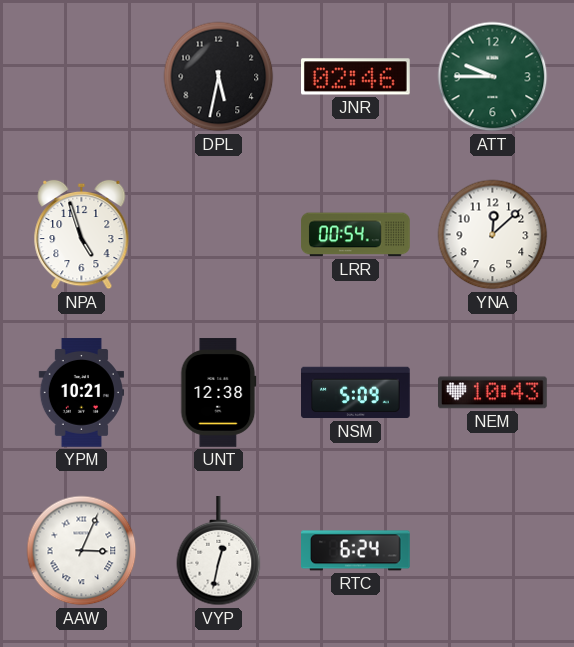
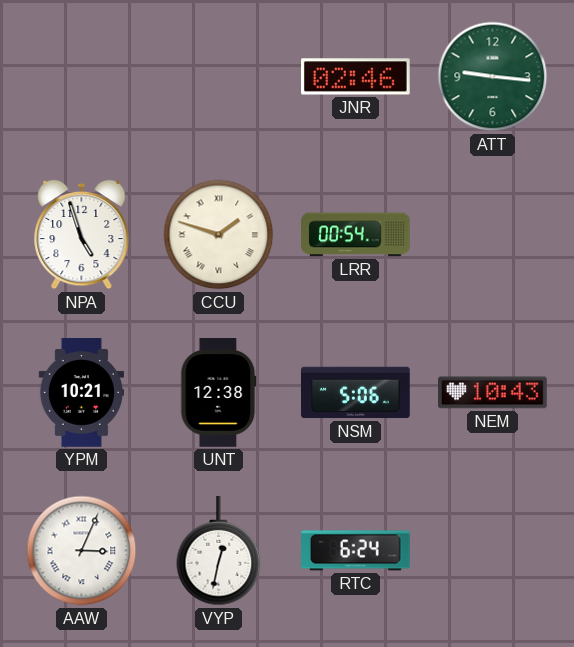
DPL: 5:32 -> none (219, 77)
ATT: 9:45 -> 9:16 (493, 77)
CCU: none -> 1:48 (219, 235)
YNA: 12:08 -> none (493, 235)
NSM: 5:09 -> 5:06 (356, 393)
